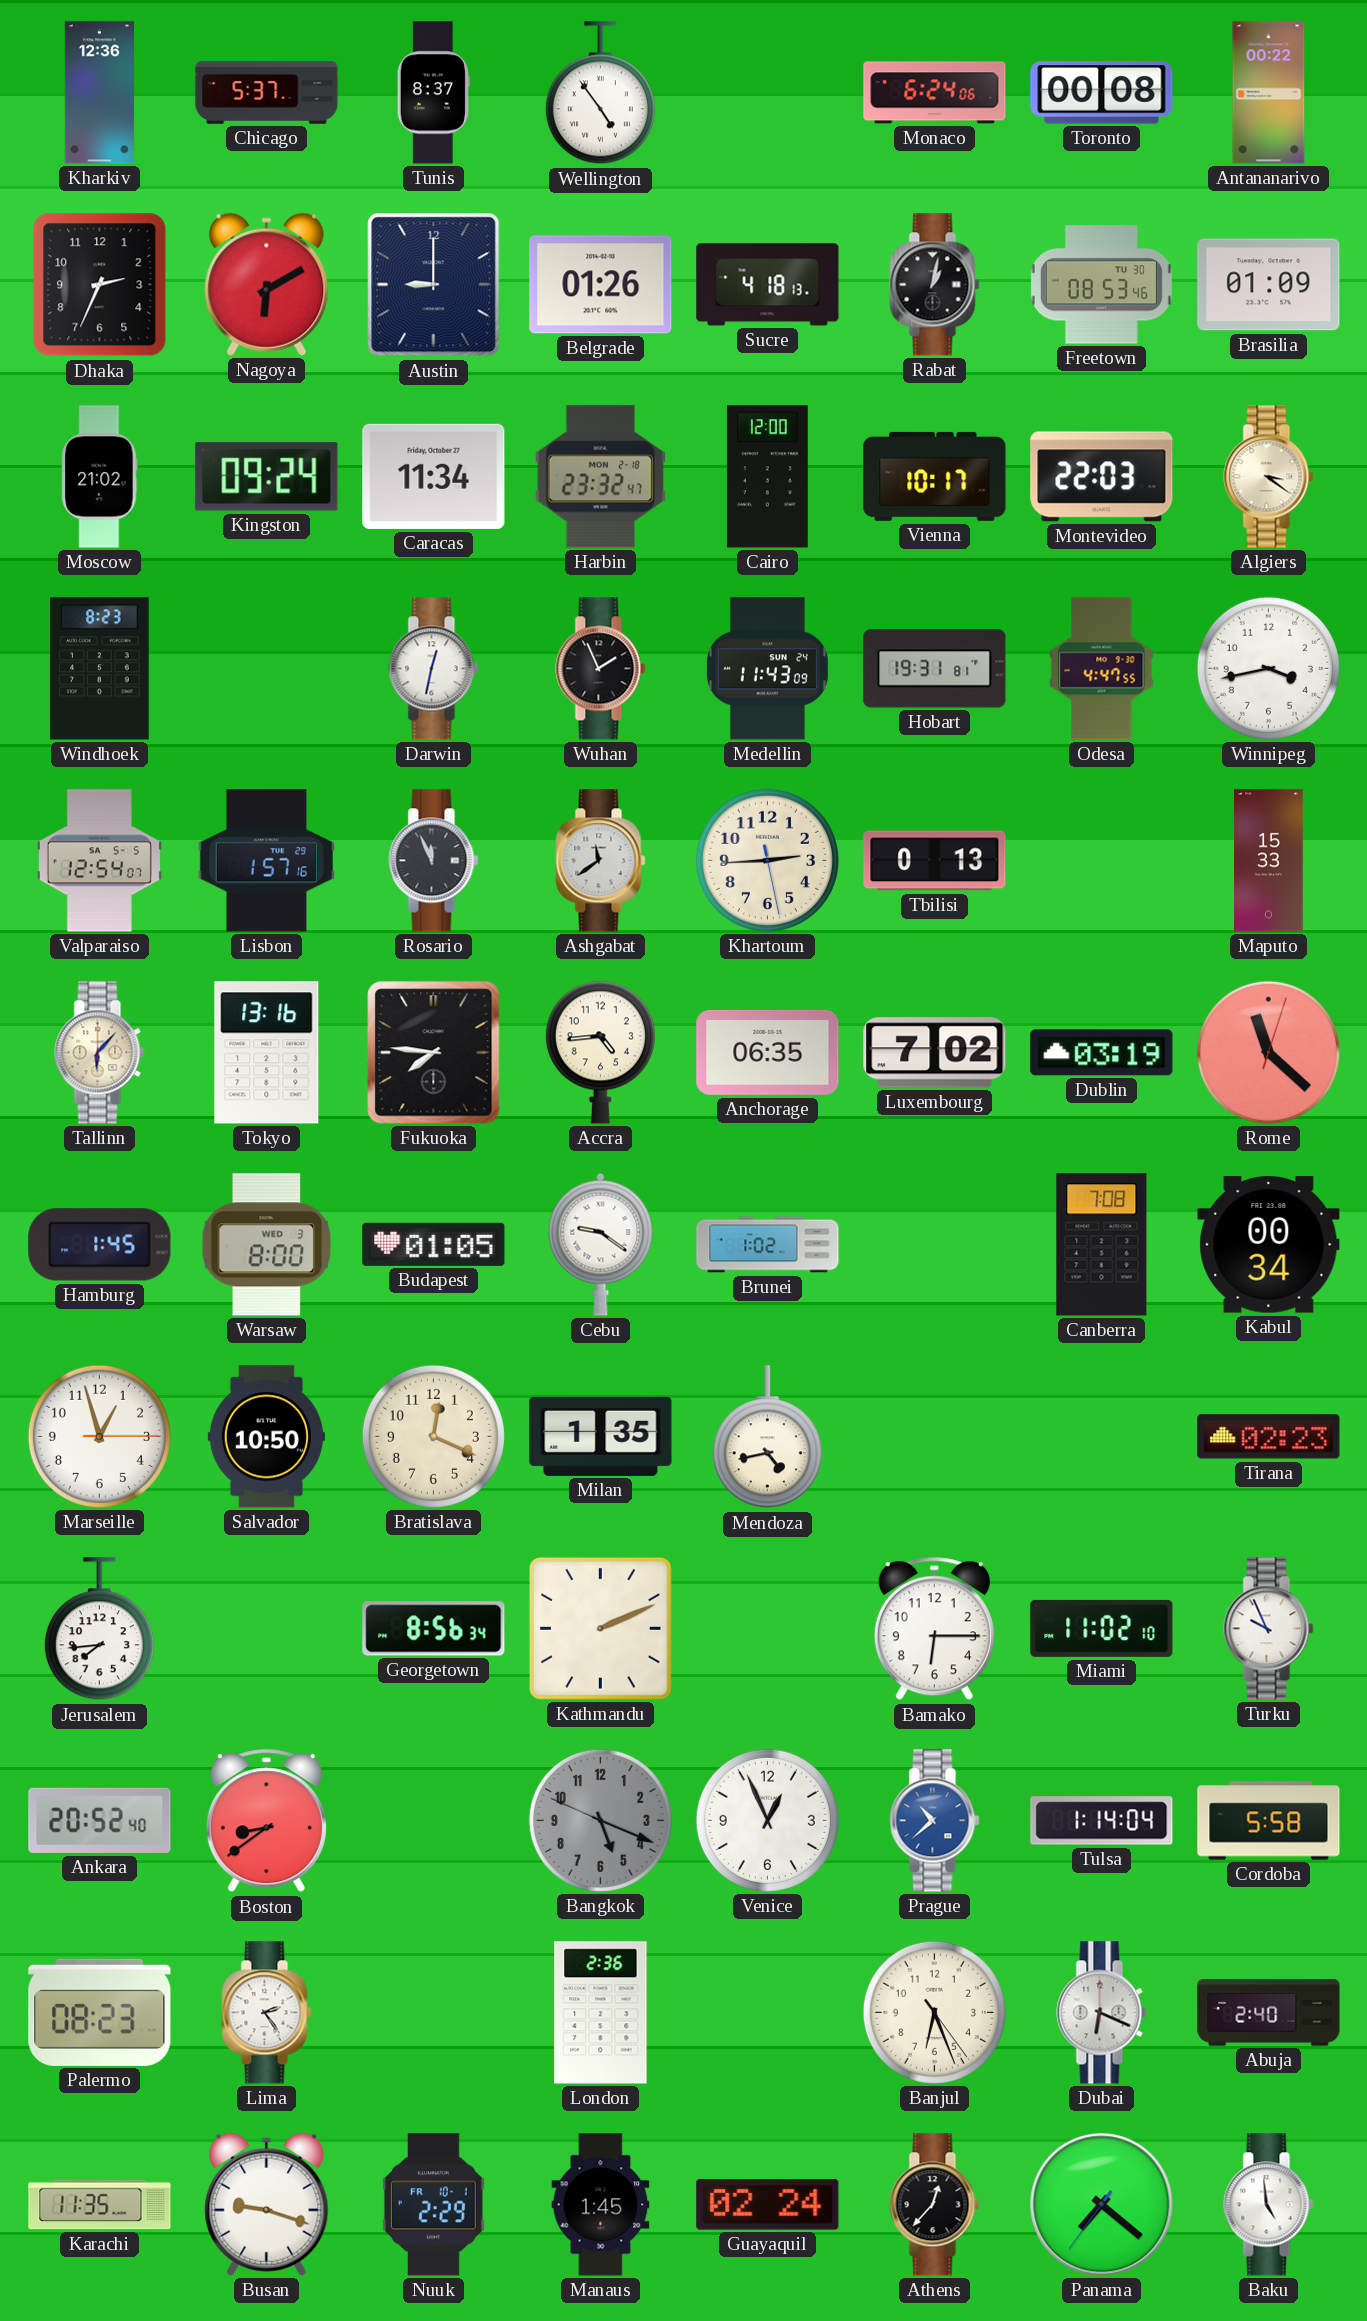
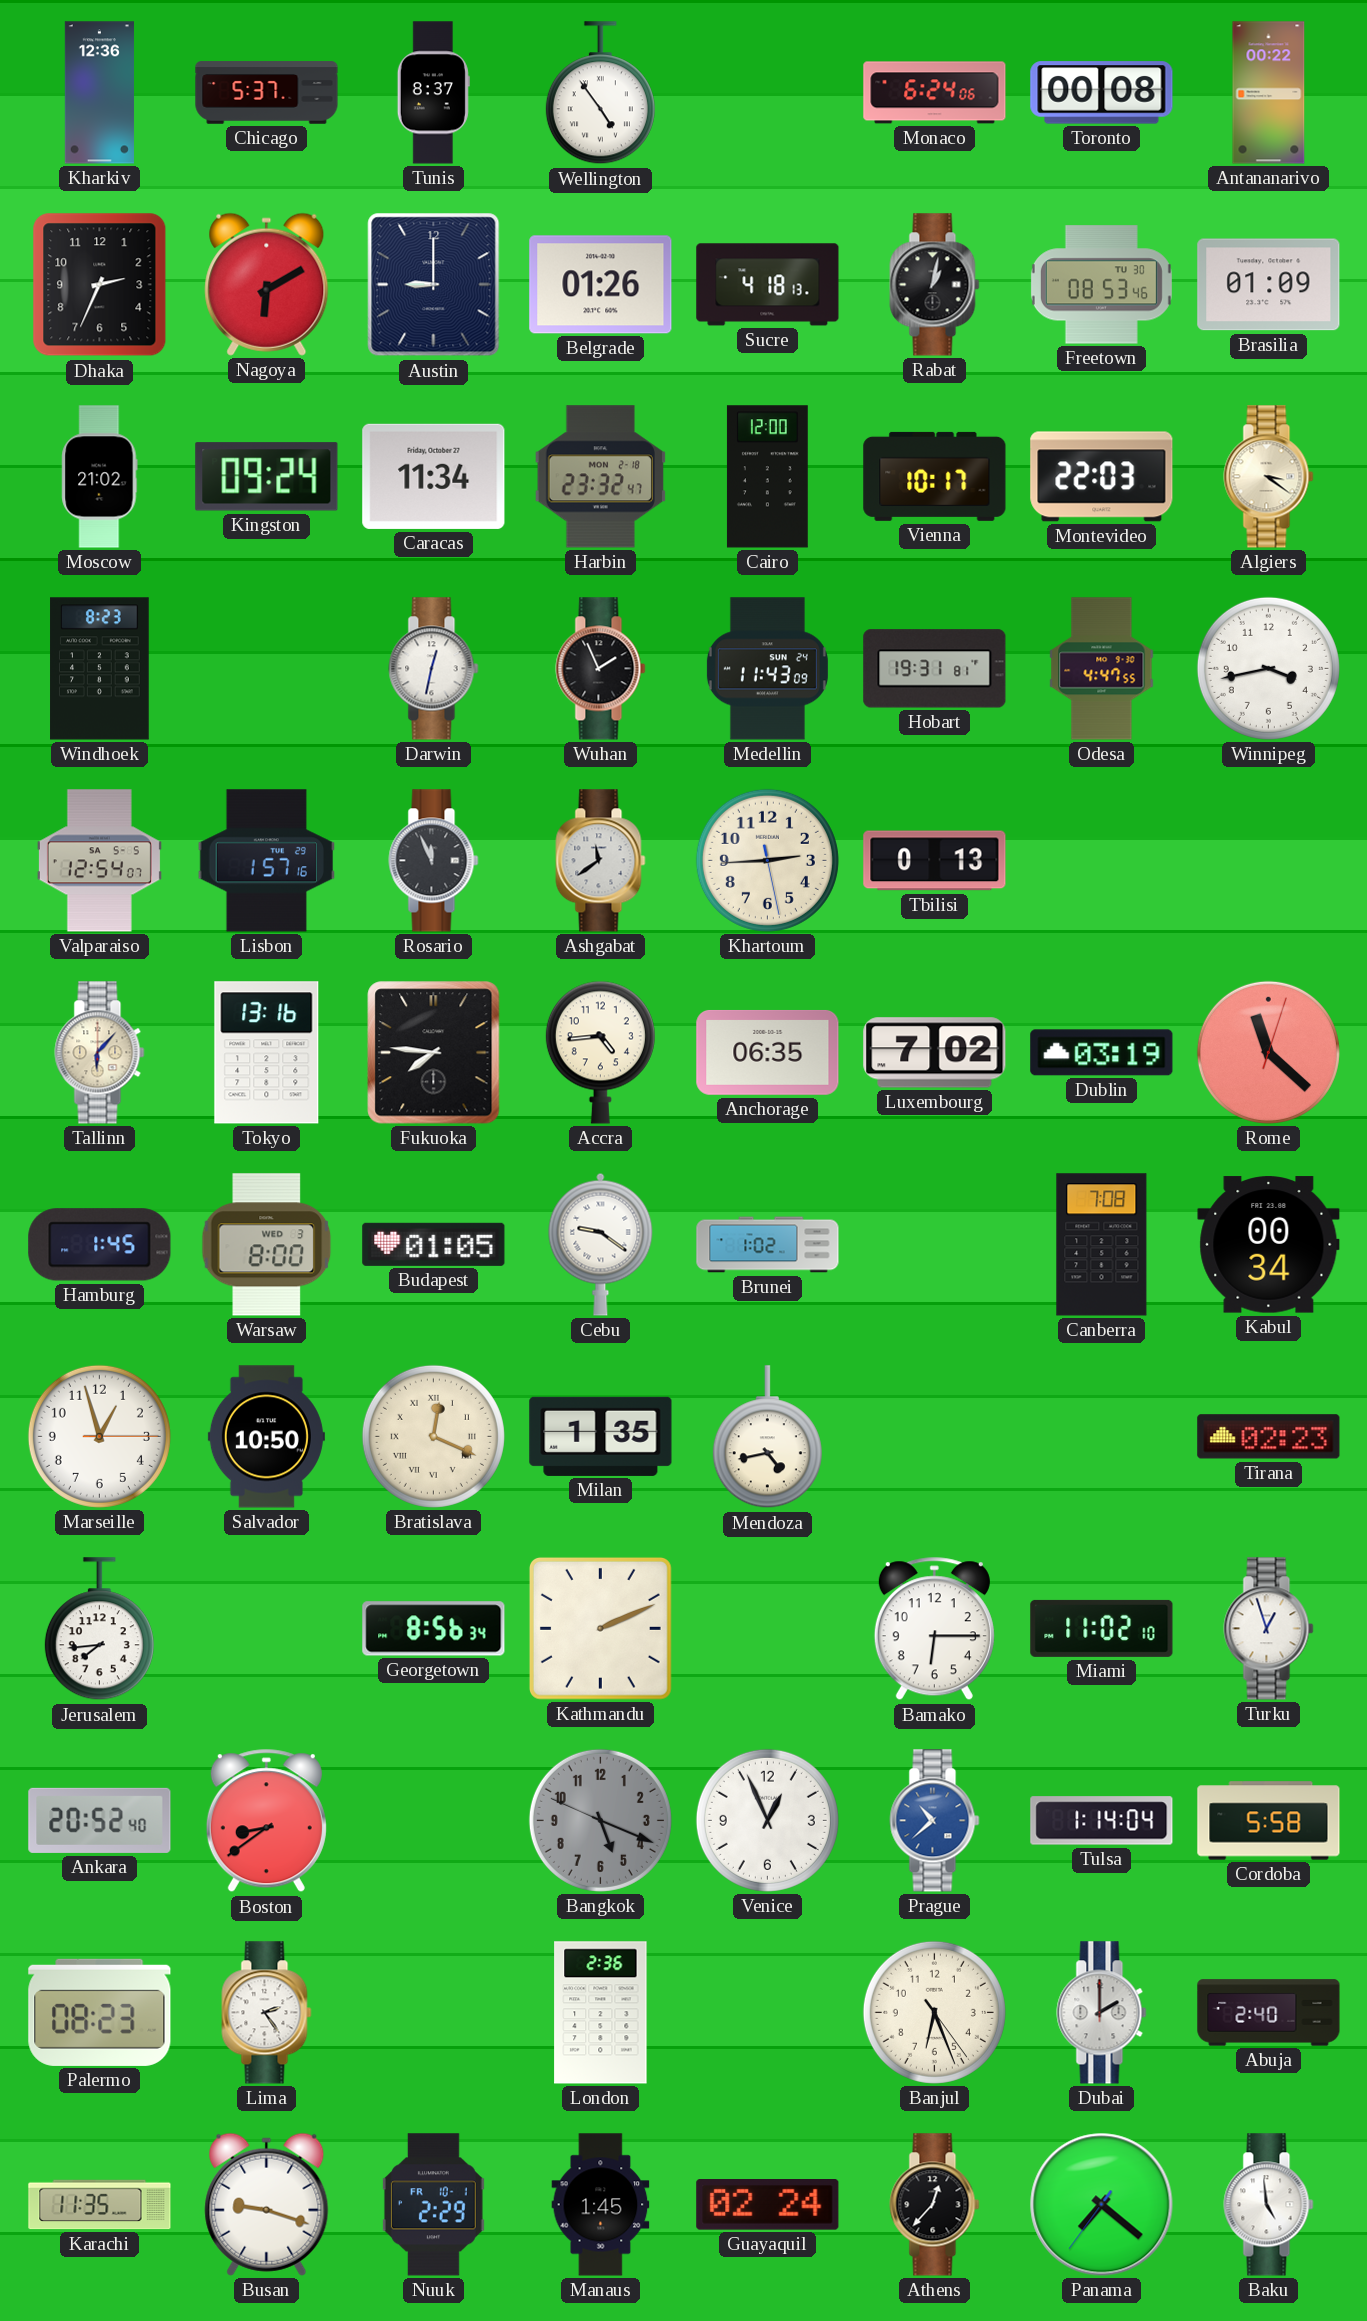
Maputo: 15:33 -> none (1269, 861)
Bratislava numerals: Arabic -> Roman (433, 1436)
Turku: 9:56 -> 12:57 (1269, 1629)
Dubai: 6:19 -> 2:00 (1102, 2013)
